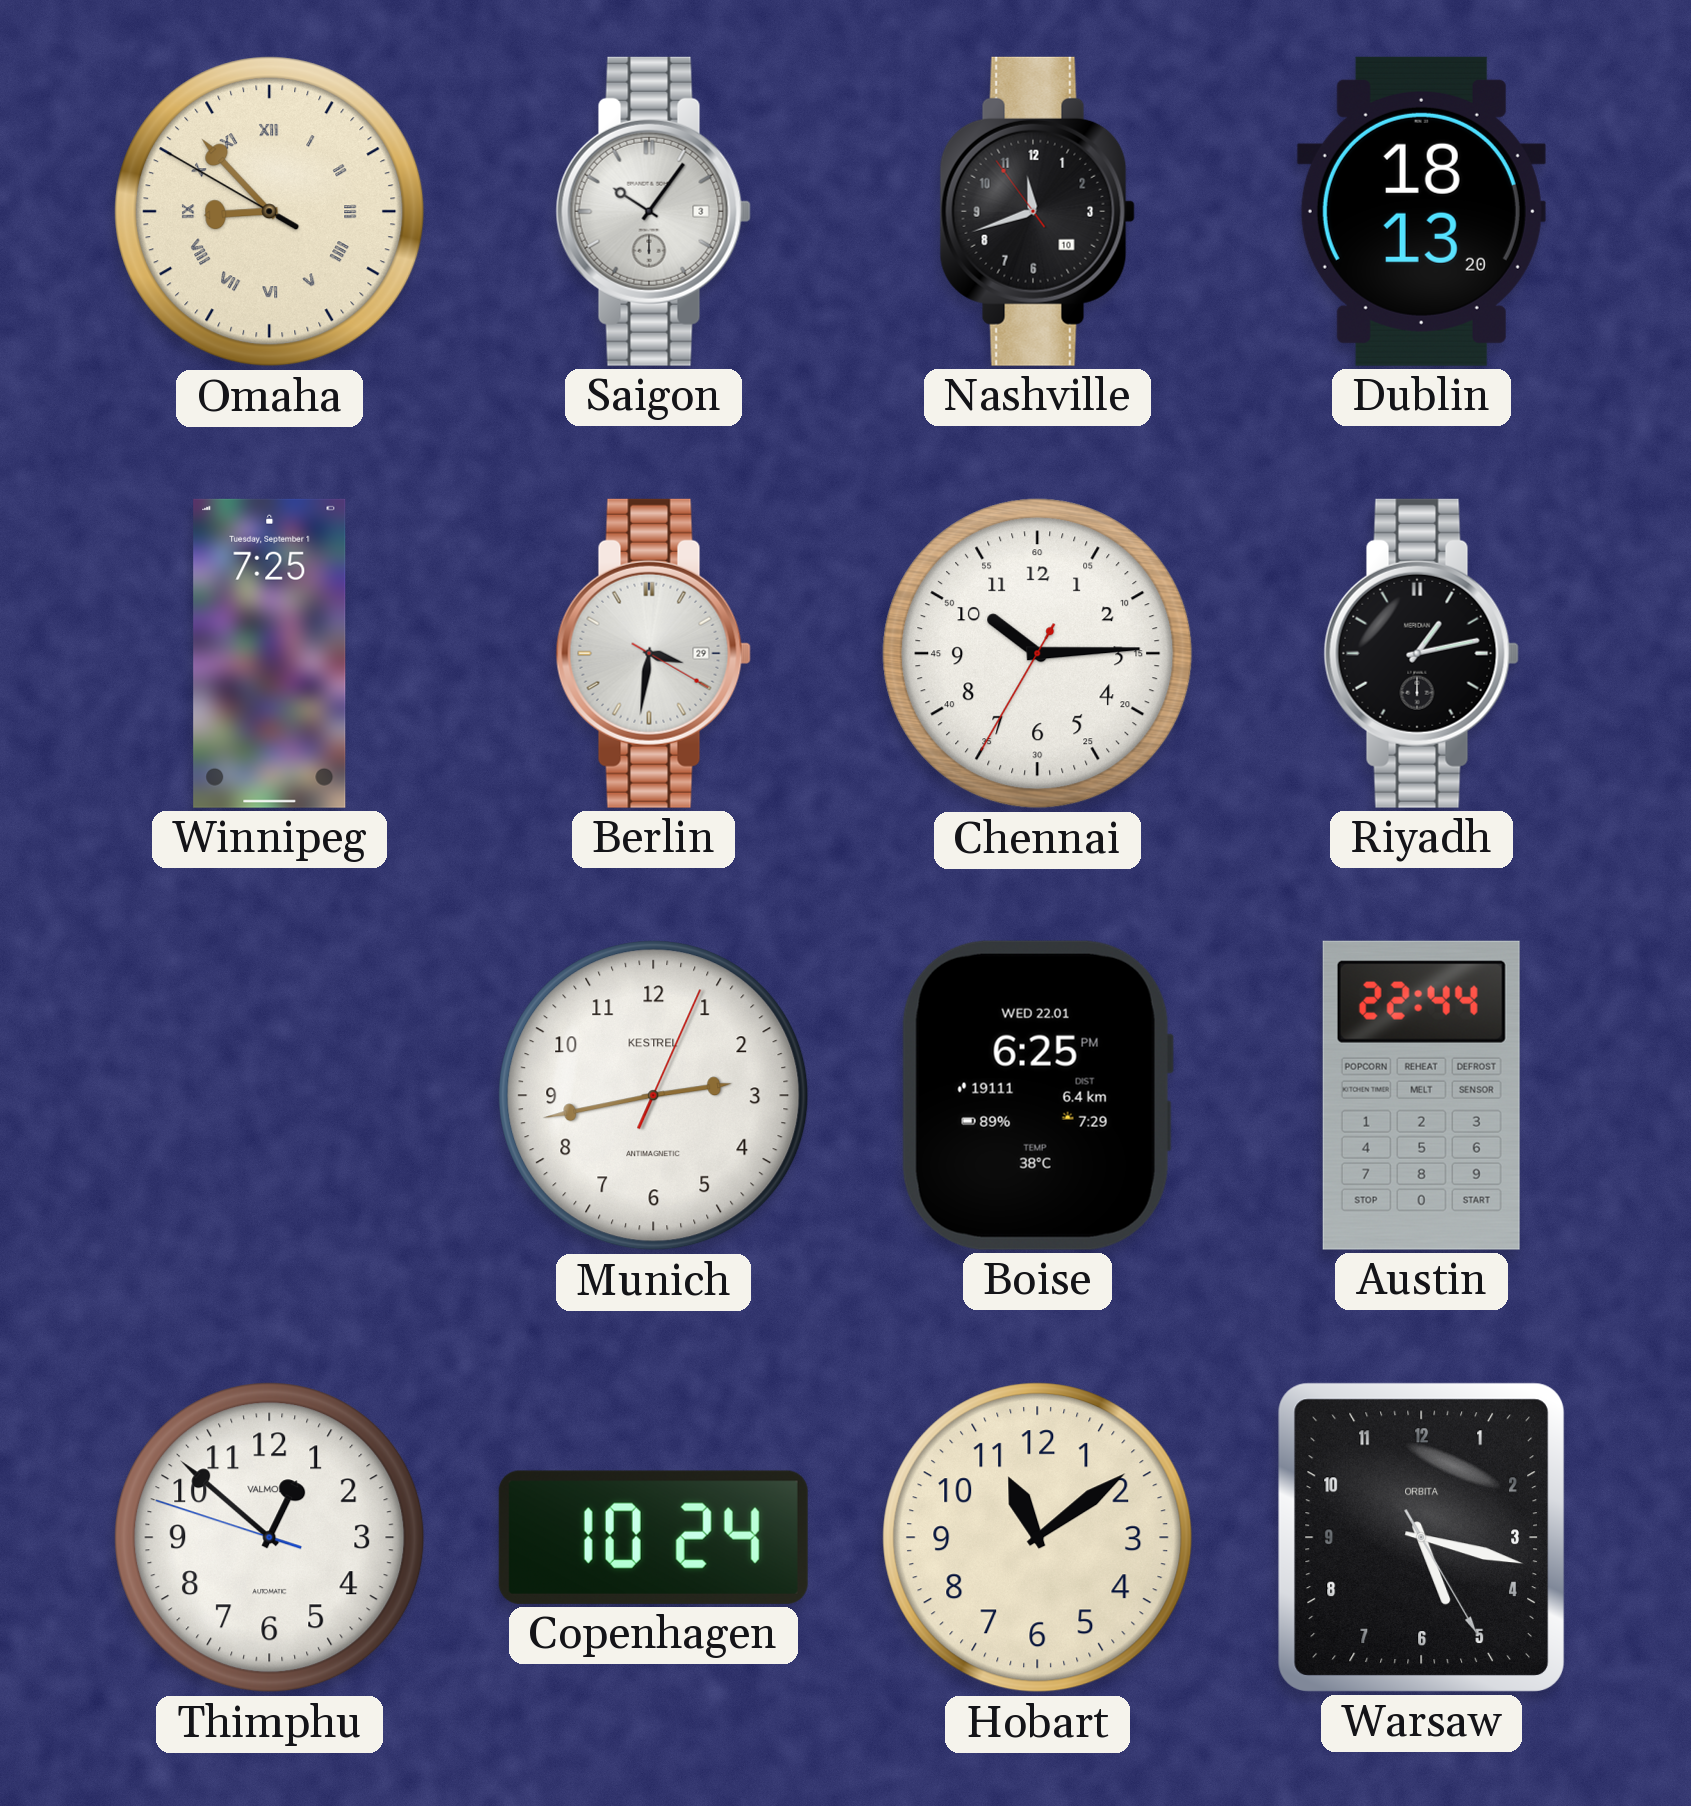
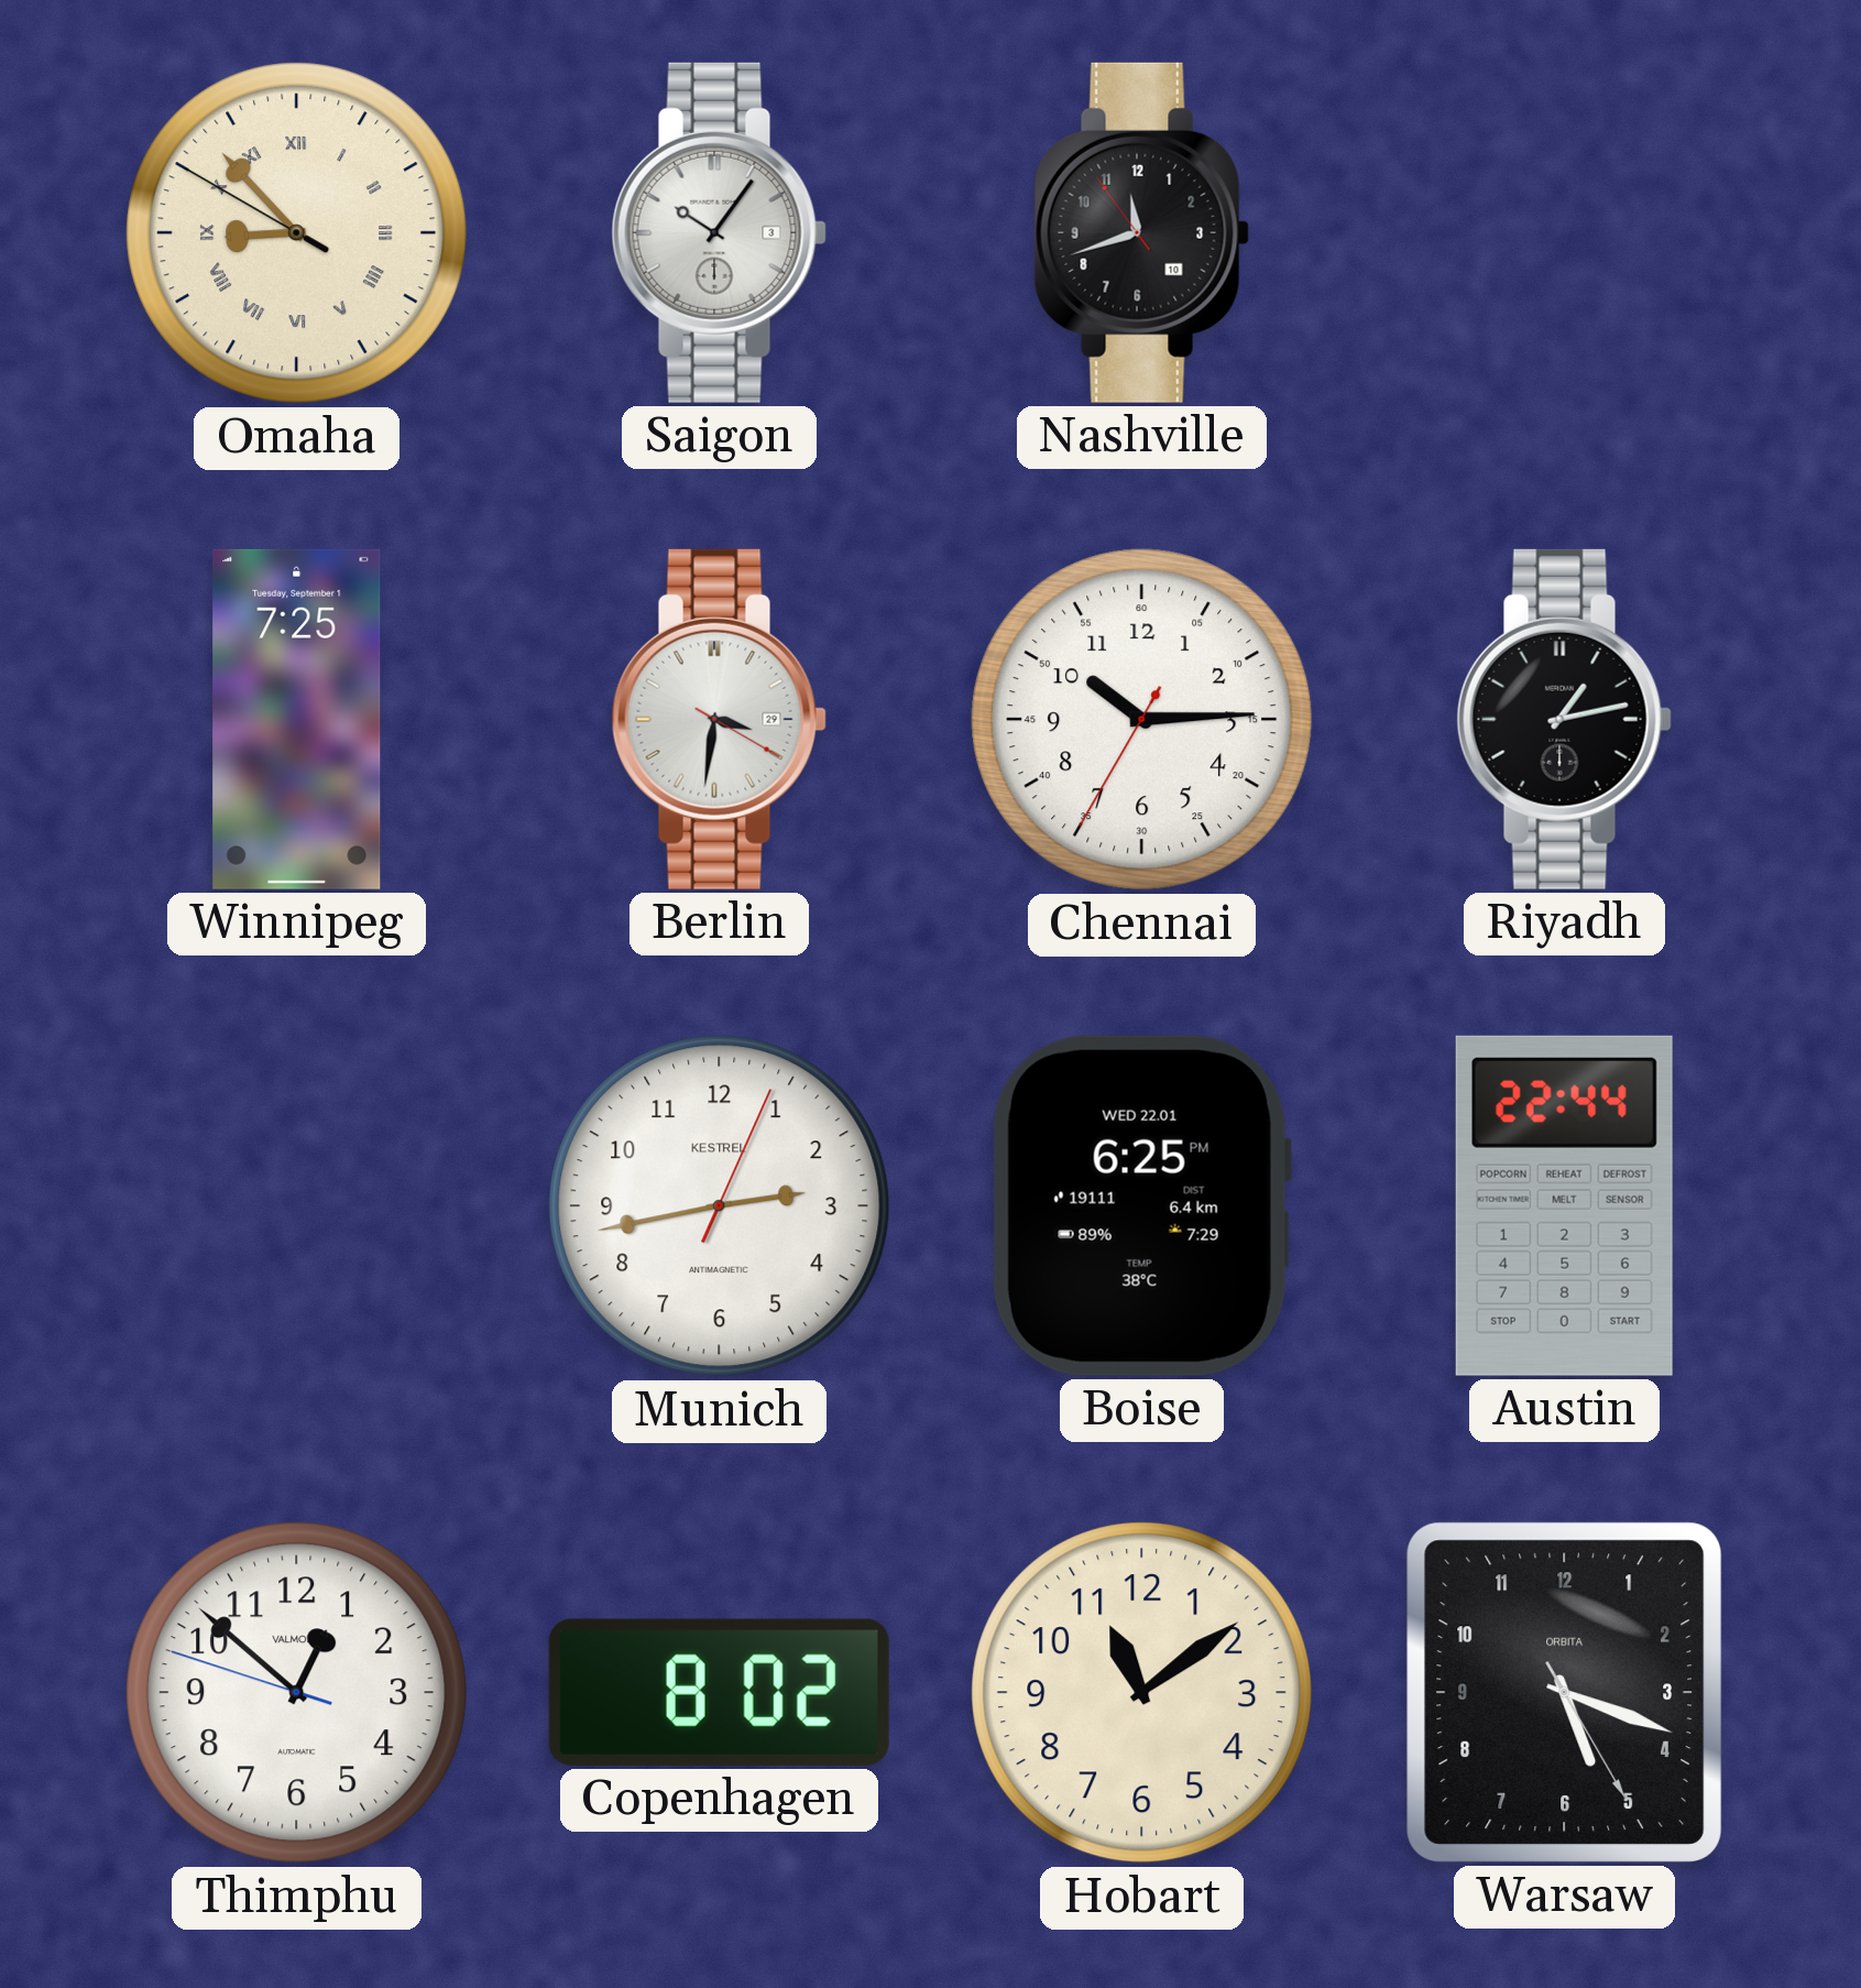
Dublin: 18:13 -> none (1421, 211)
Copenhagen: 10:24 -> 8:02 (719, 1692)
Warsaw: 5:17 -> 5:18 (1564, 1692)
